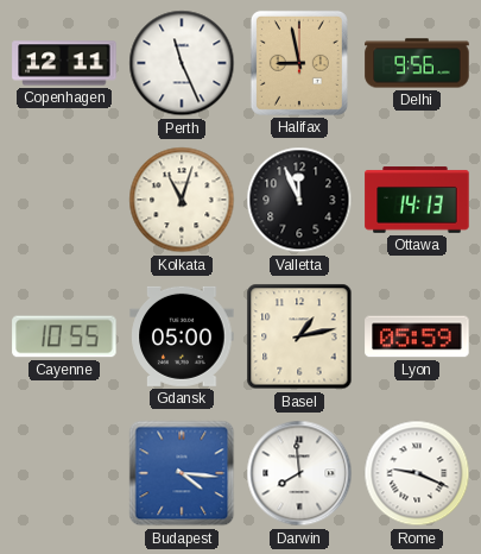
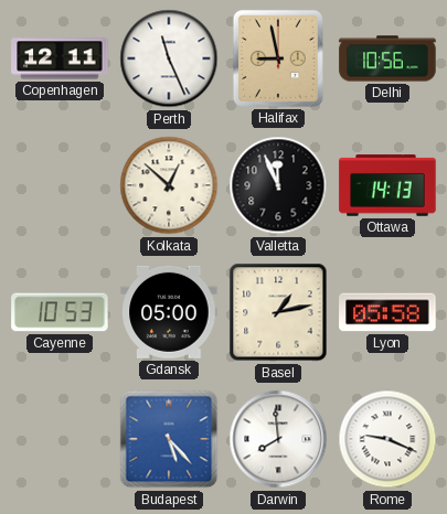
Delhi: 9:56 -> 10:56 (387, 58)
Kolkata: 11:03 -> 12:52 (169, 185)
Cayenne: 10:55 -> 10:53 (60, 312)
Lyon: 05:59 -> 05:58 (387, 312)
Budapest: 4:16 -> 5:23 (169, 439)
